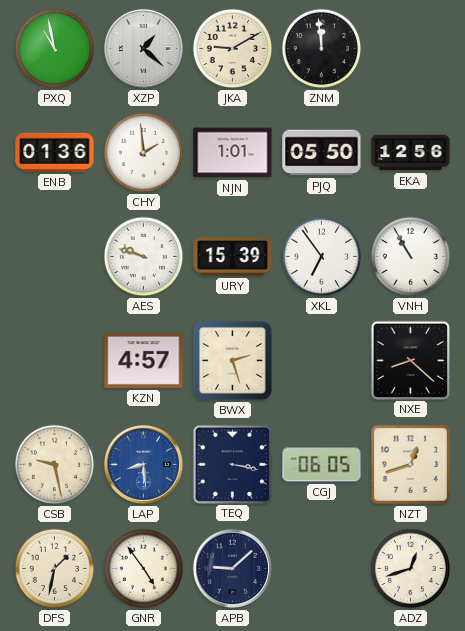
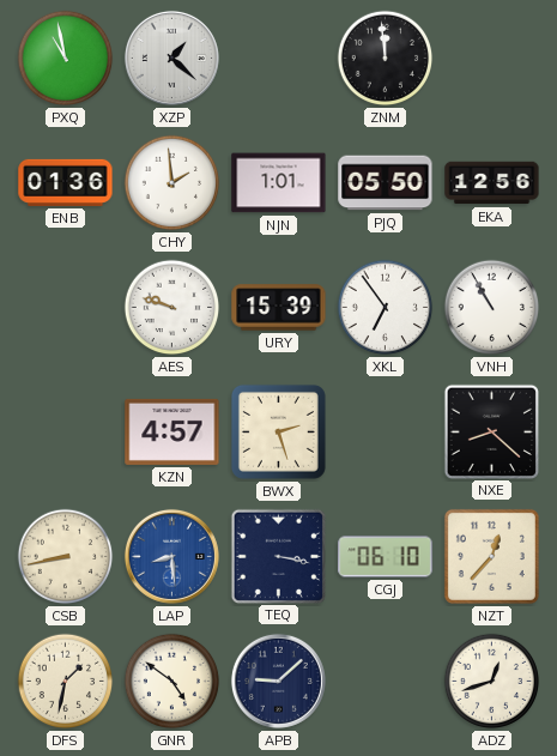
JKA: 9:10 -> none (233, 49)
CSB: 9:28 -> 8:43 (66, 557)
CGJ: 06:05 -> 06:10 (386, 557)
NZT: 12:42 -> 12:37 (491, 556)
GNR: 4:54 -> 4:51 (172, 682)
